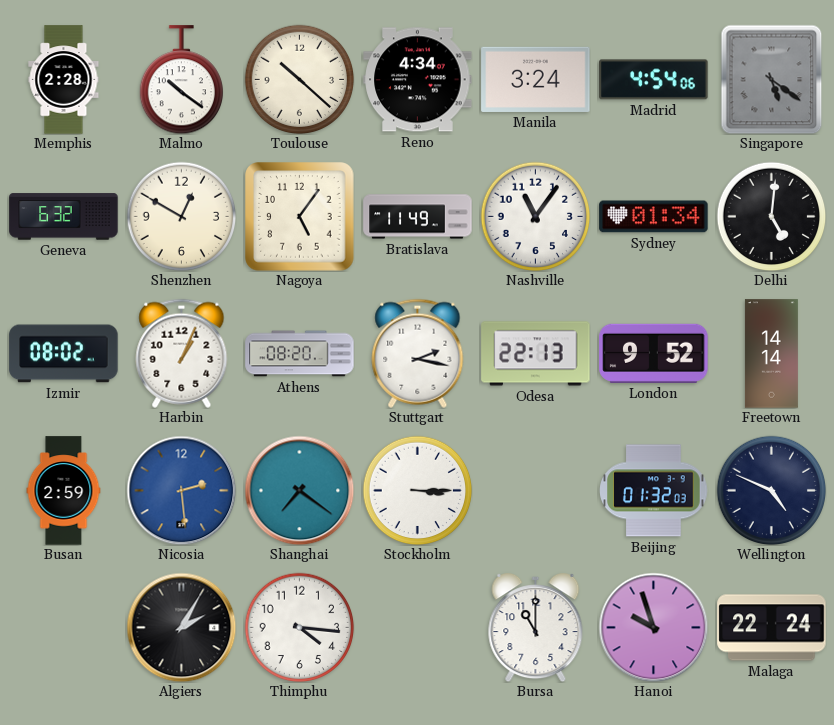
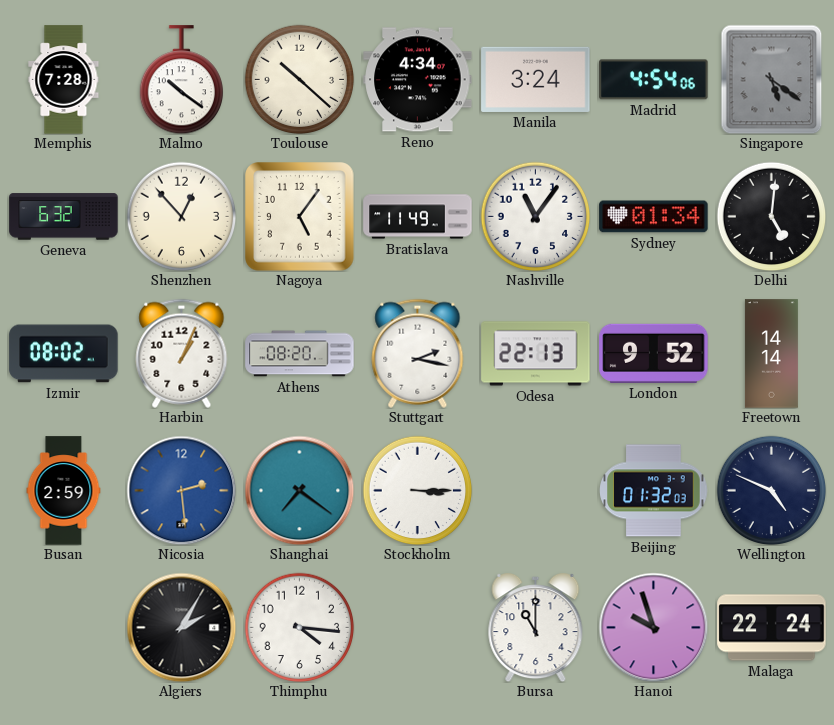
Memphis: 2:28 -> 7:28 (64, 80)
Shenzhen: 12:50 -> 12:53 (181, 216)
